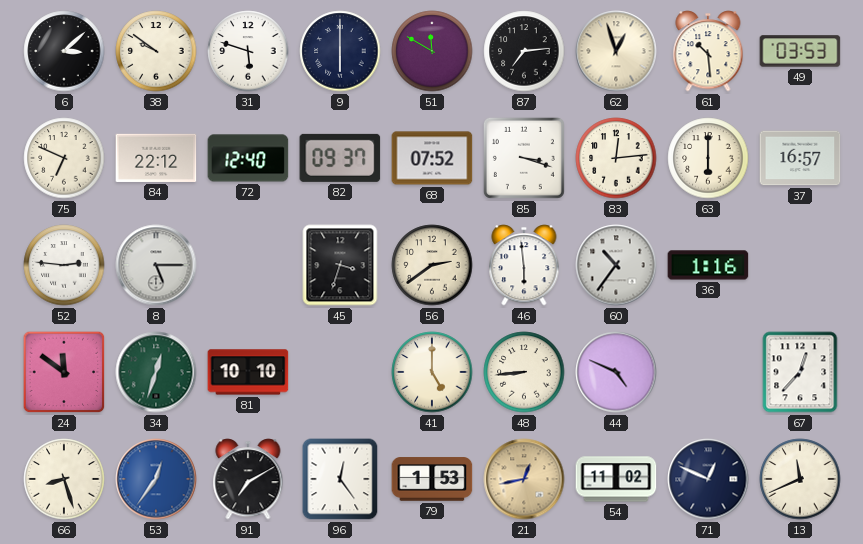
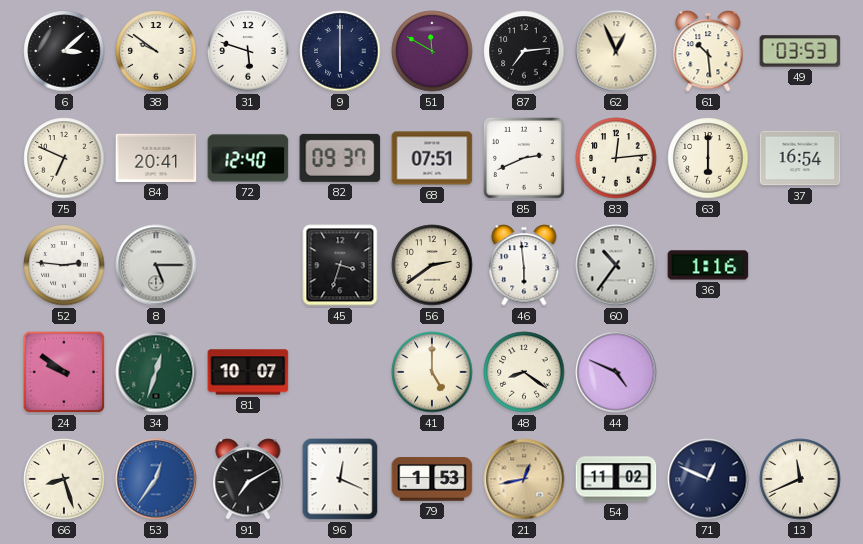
62: 12:57 -> 12:56 (616, 51)
84: 22:12 -> 20:41 (156, 158)
68: 07:52 -> 07:51 (432, 158)
85: 3:18 -> 2:41 (524, 158)
37: 16:57 -> 16:54 (800, 158)
24: 11:51 -> 9:51 (64, 372)
81: 10:10 -> 10:07 (248, 372)
48: 8:44 -> 8:21 (524, 372)
67: 12:37 -> none (800, 372)
96: 12:24 -> 12:19 (340, 479)
